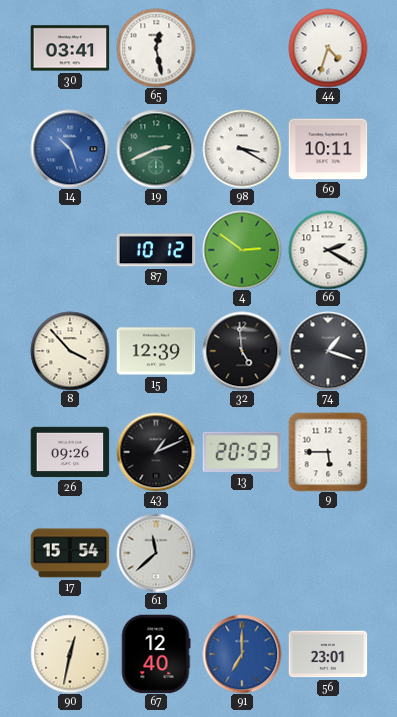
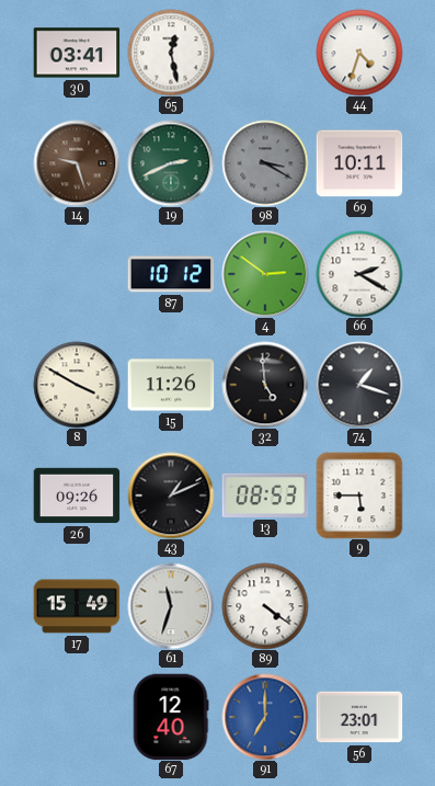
14: 10:27 -> 9:27 (77, 163)
14 dial: blue -> brown (77, 163)
98 dial: white -> grey (265, 163)
8: 3:53 -> 3:50 (77, 385)
15: 12:39 -> 11:26 (171, 385)
13: 20:53 -> 08:53 (265, 495)
17: 15:54 -> 15:49 (77, 606)
61: 11:38 -> 11:33 (171, 606)
89: none -> 4:21 (265, 606)
90: 12:32 -> none (70, 654)
